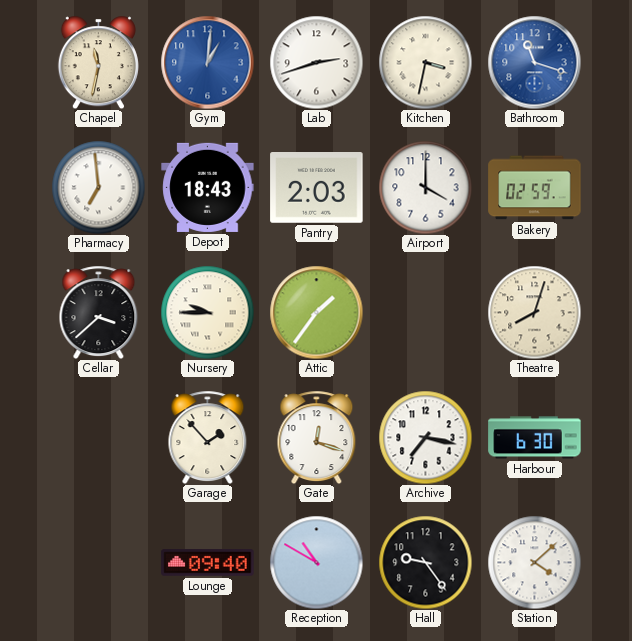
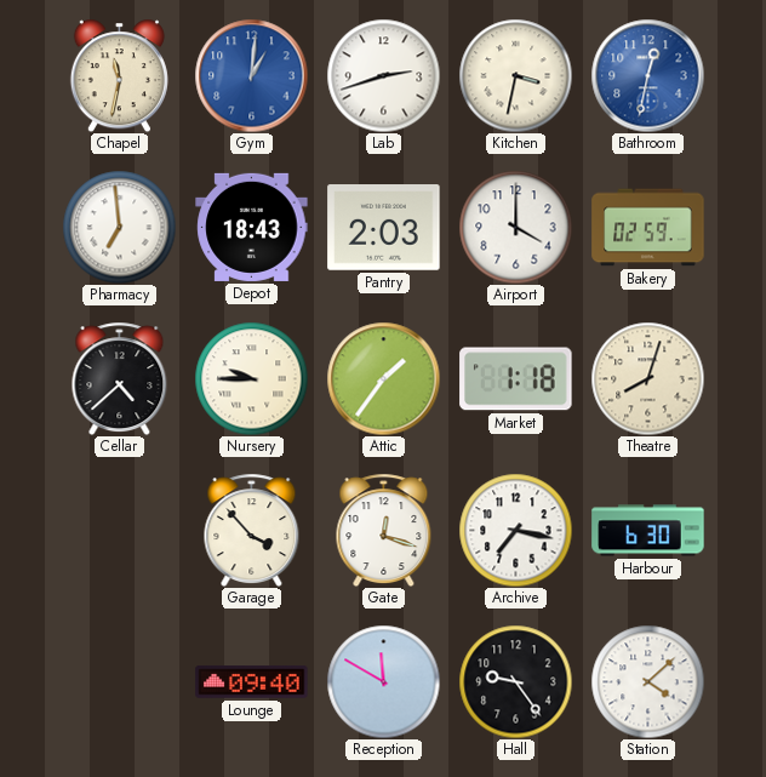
Bathroom: 11:18 -> 12:32 (647, 75)
Cellar: 3:38 -> 4:38 (120, 378)
Market: none -> 1:18 (516, 379)
Garage: 1:53 -> 3:53 (252, 530)
Reception: 10:50 -> 11:50 (383, 681)
